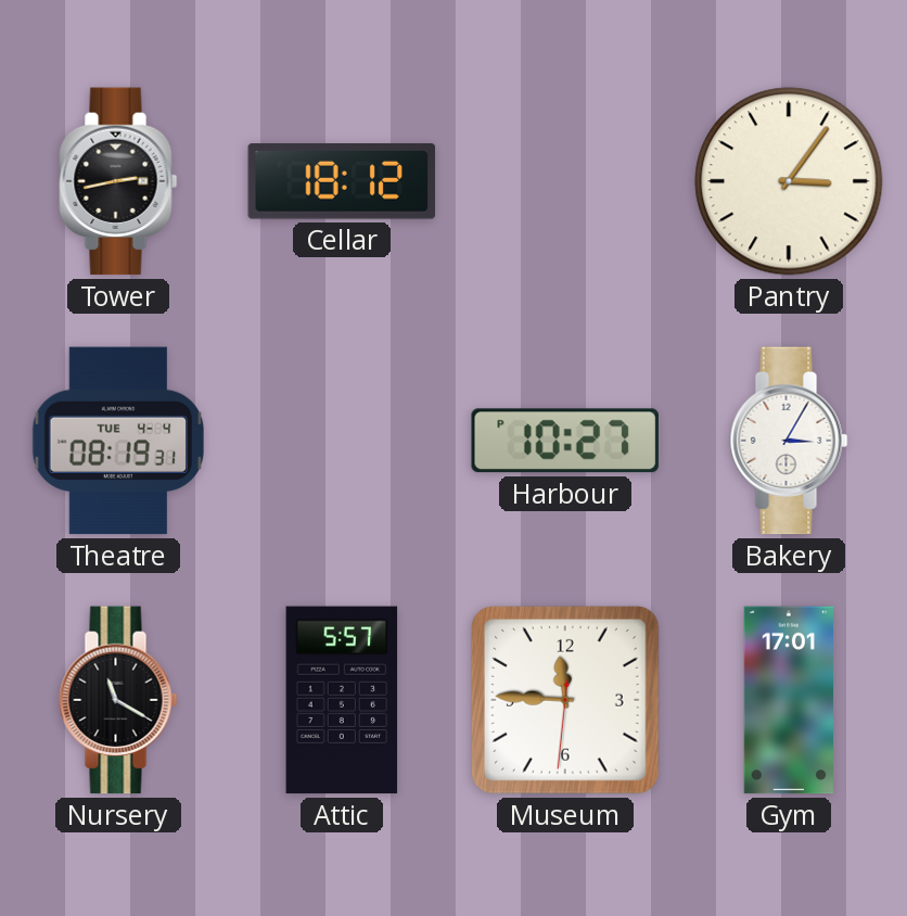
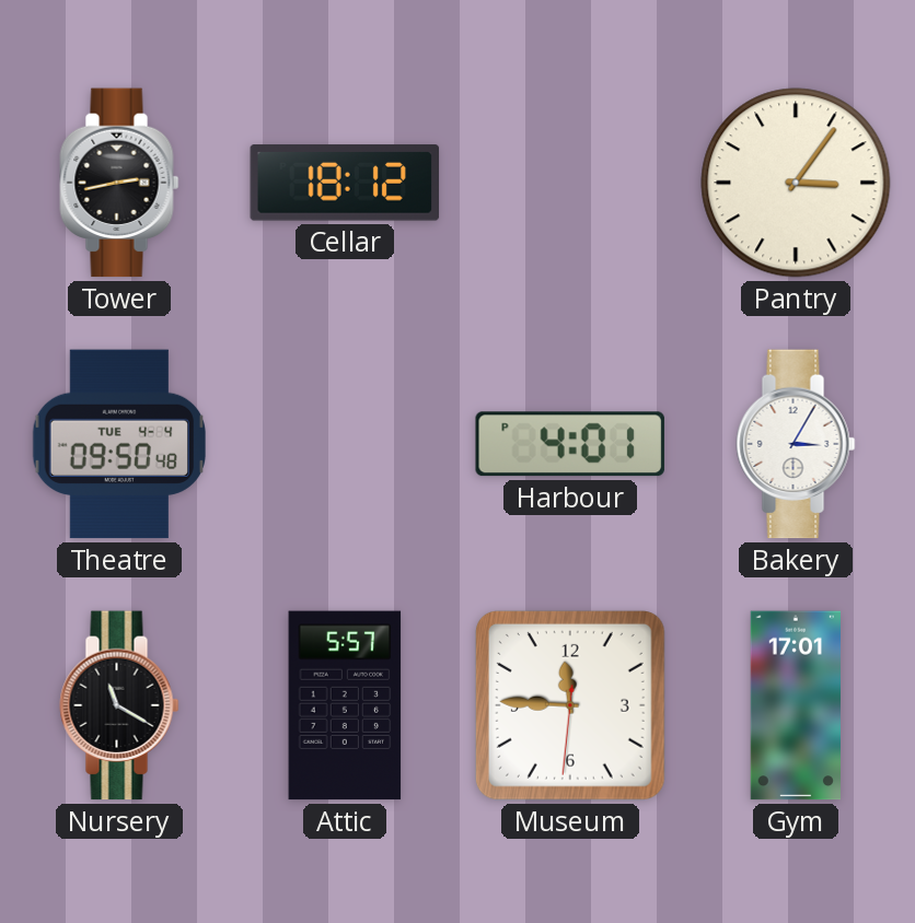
Theatre: 08:19 -> 09:50 (118, 444)
Harbour: 10:27 -> 4:01 (570, 444)
